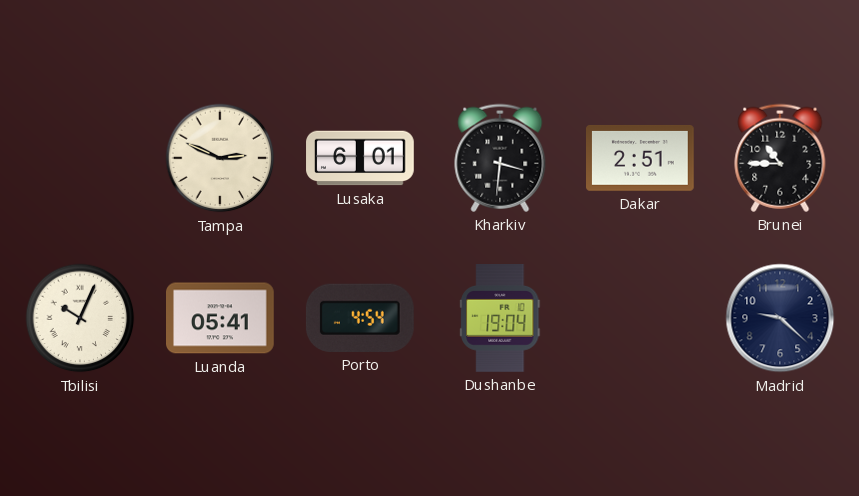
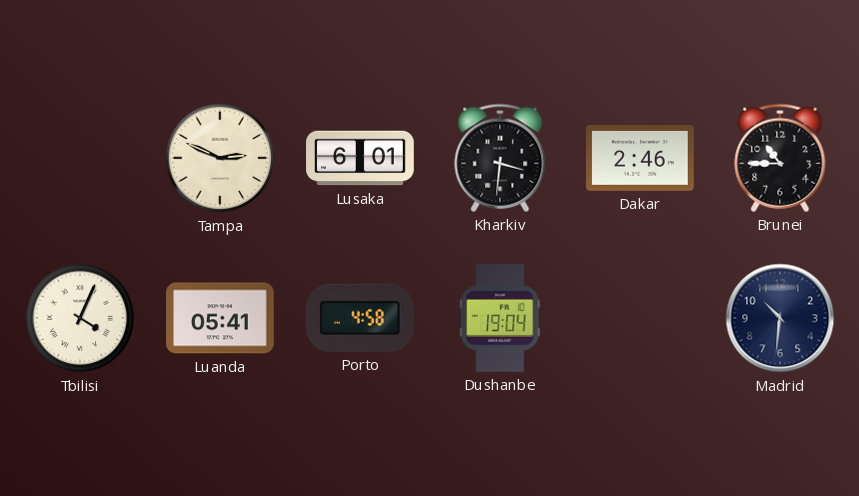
Dakar: 2:51 -> 2:46 (641, 158)
Tbilisi: 10:04 -> 4:04 (80, 318)
Porto: 4:54 -> 4:58 (360, 318)
Madrid: 9:22 -> 10:31 (780, 318)
